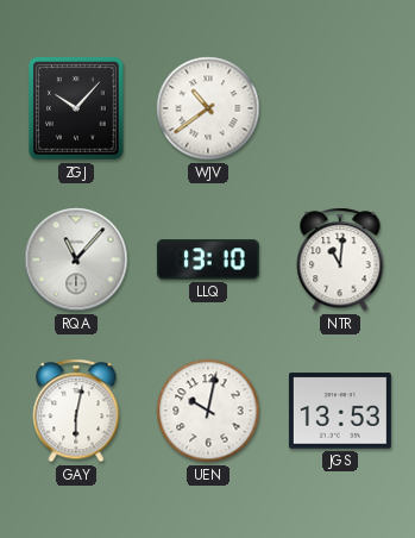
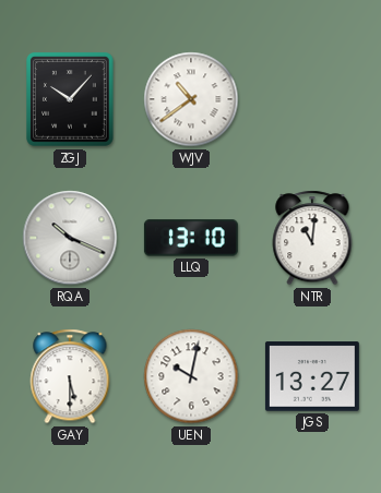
RQA: 11:07 -> 10:19 (70, 238)
GAY: 6:02 -> 5:30 (70, 376)
JGS: 13:53 -> 13:27 (312, 376)
